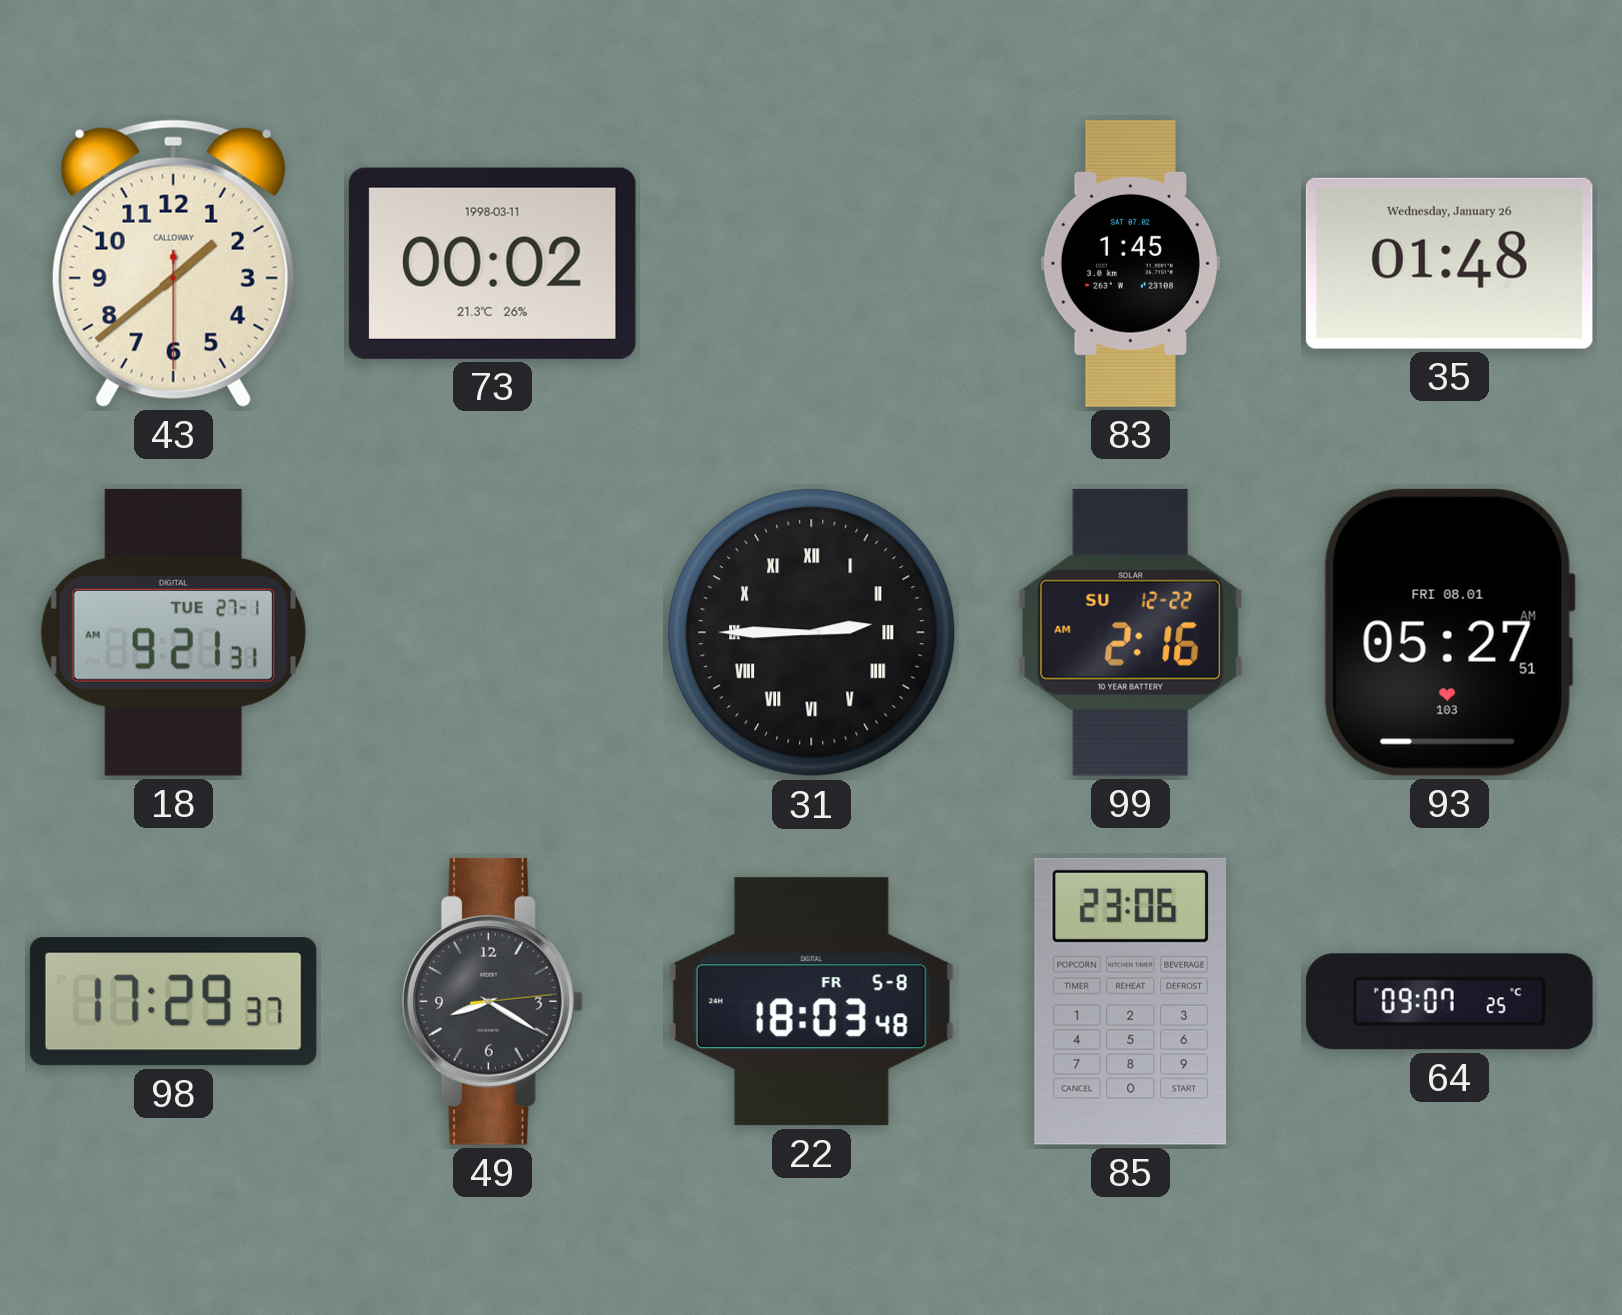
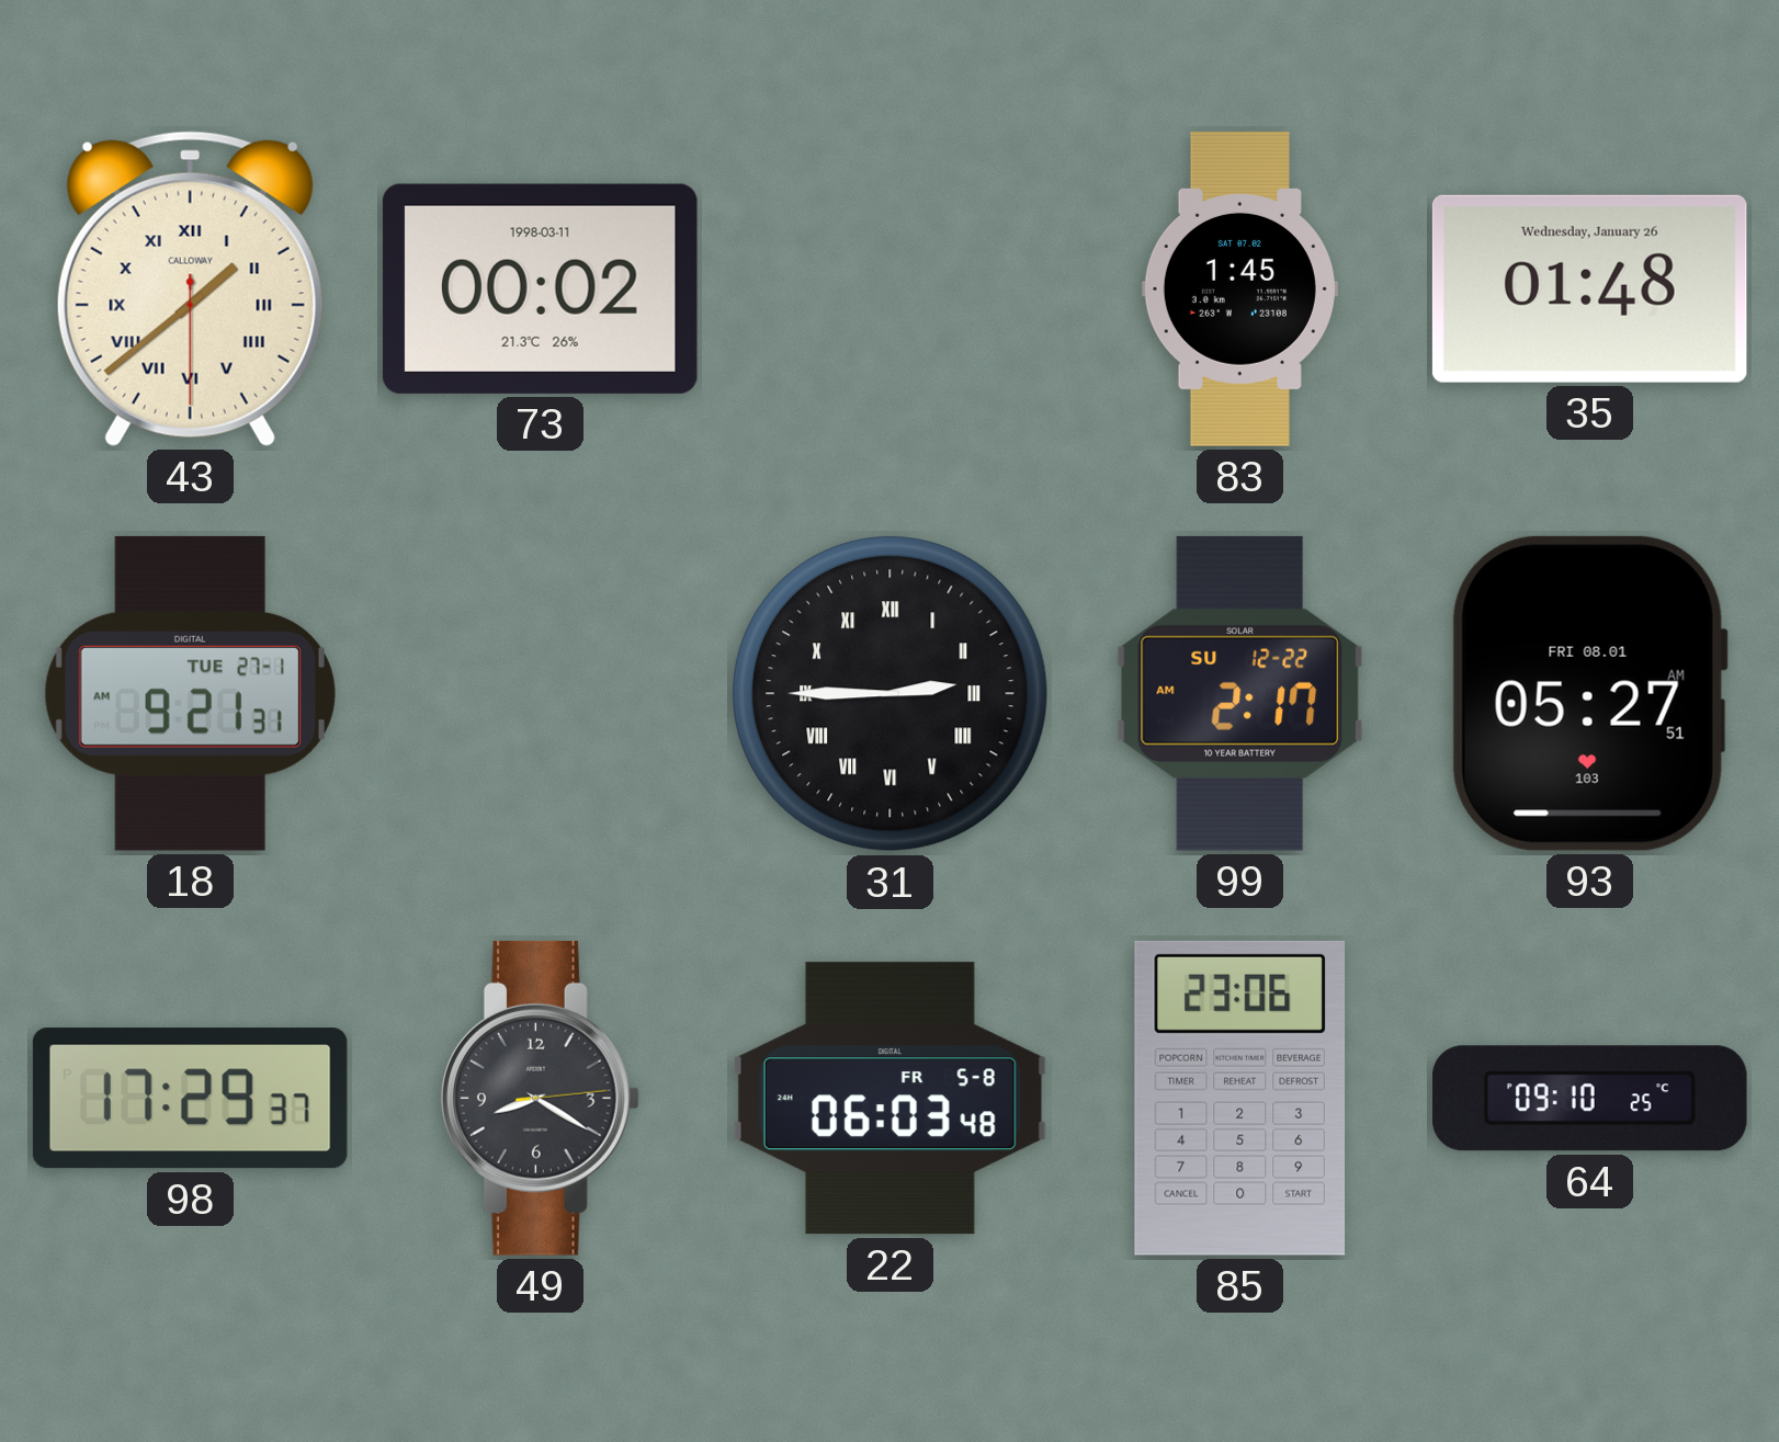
43 numerals: Arabic -> Roman (190, 288)
99: 2:16 -> 2:17 (1239, 693)
22: 18:03 -> 06:03 (889, 1099)
64: 09:07 -> 09:10 (1589, 1099)
